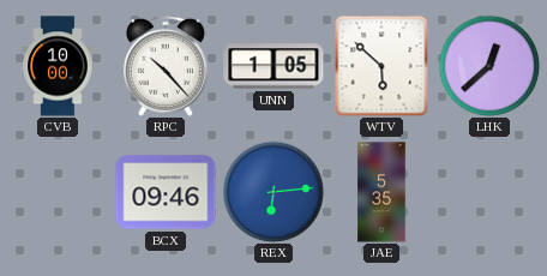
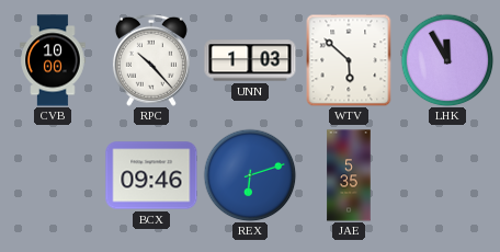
UNN: 1:05 -> 1:03 (250, 60)
LHK: 12:38 -> 11:55 (447, 60)
REX: 6:14 -> 6:12 (250, 175)
